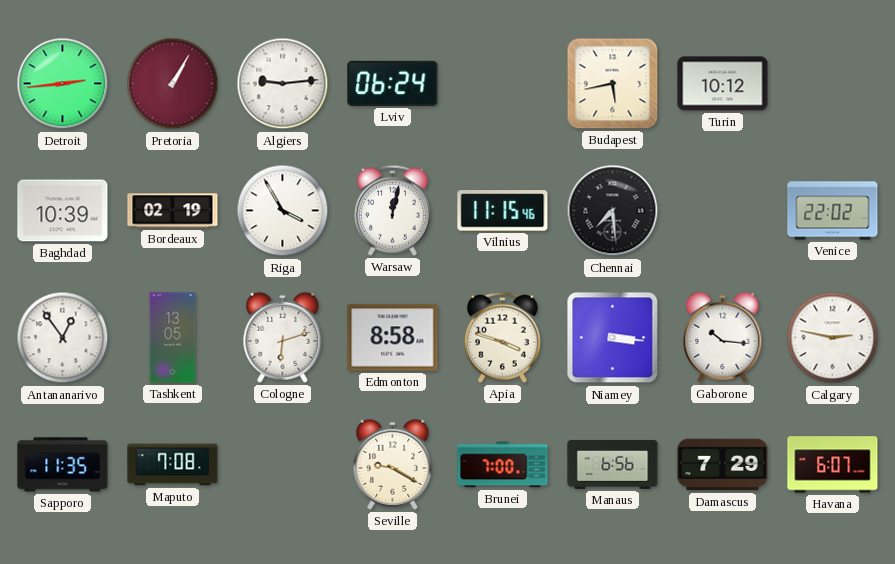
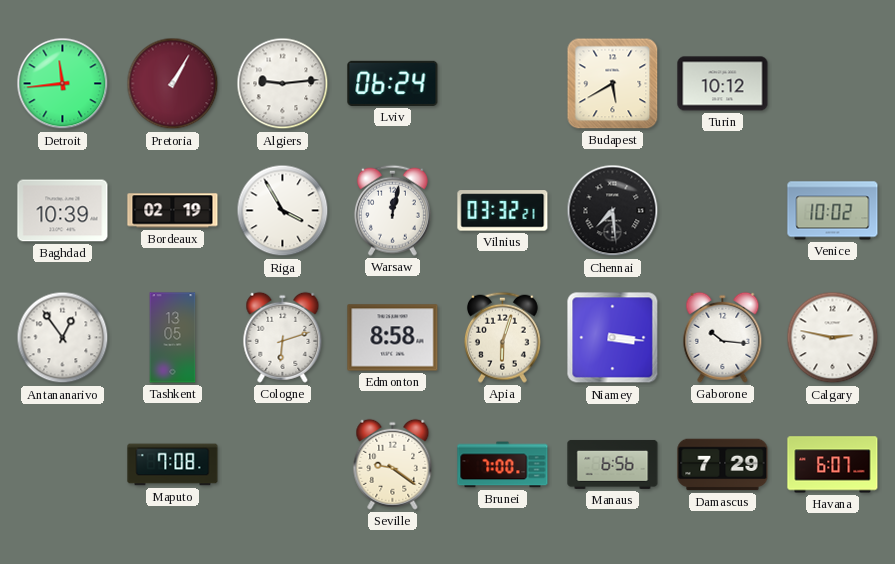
Detroit: 2:44 -> 11:44 (63, 84)
Budapest: 5:43 -> 5:40 (613, 84)
Vilnius: 11:15 -> 03:32 (503, 211)
Venice: 22:02 -> 10:02 (833, 211)
Apia: 3:48 -> 6:03 (502, 337)
Sapporo: 11:35 -> none (63, 465)
Seville: 9:20 -> 9:21 (393, 464)
